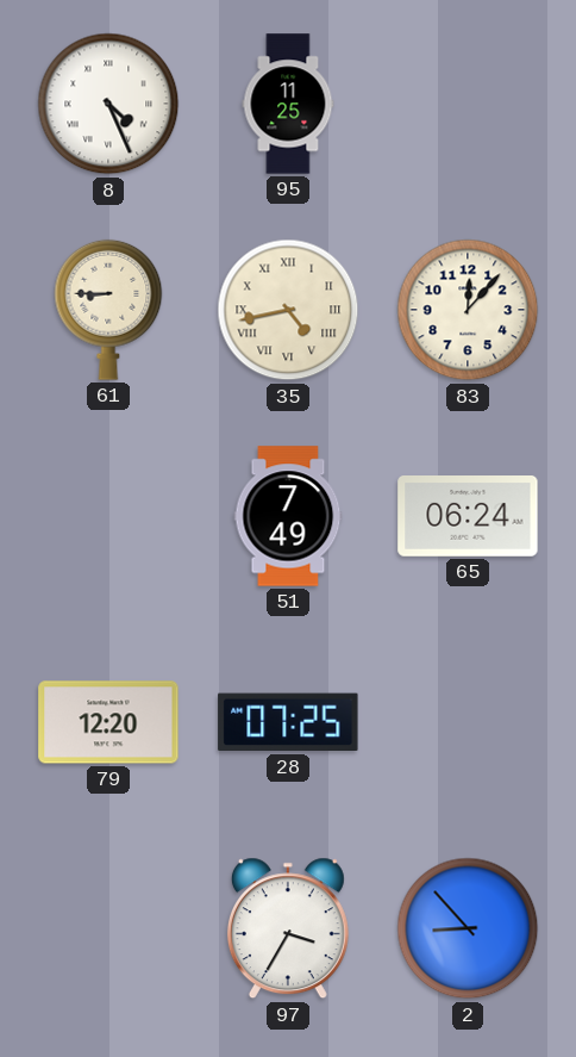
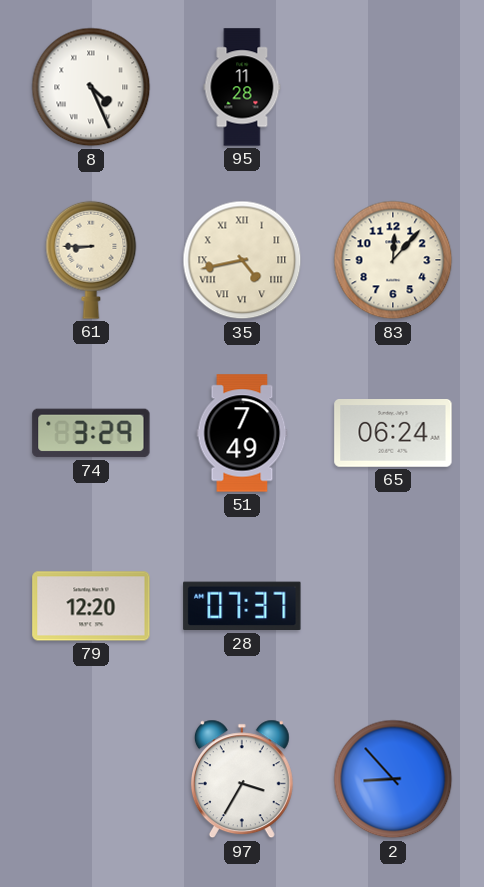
95: 11:25 -> 11:28 (242, 87)
74: none -> 3:29 (91, 433)
28: 07:25 -> 07:37 (242, 606)
